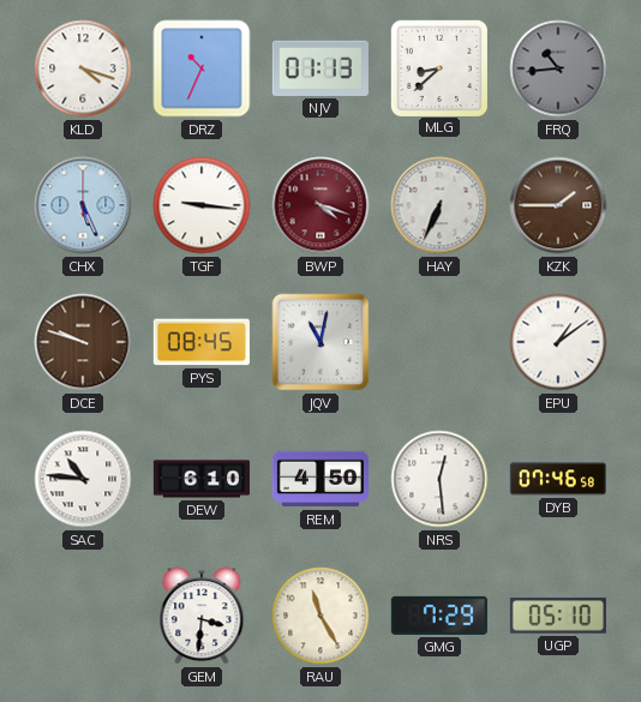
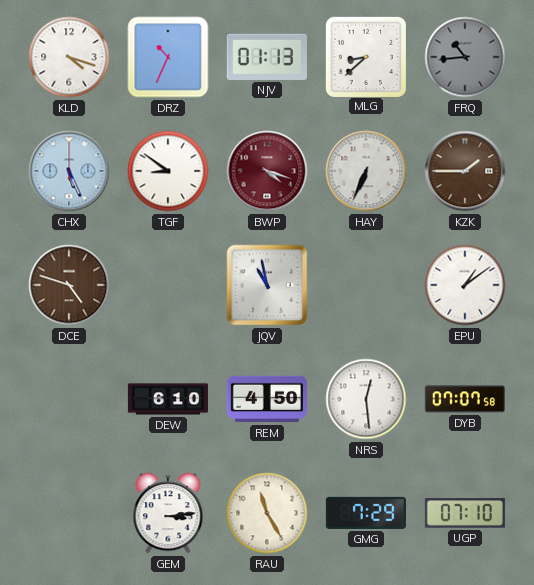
TGF: 9:16 -> 8:51 (168, 171)
DCE: 9:48 -> 4:48 (69, 285)
PYS: 08:45 -> none (202, 342)
JQV: 11:02 -> 10:58 (267, 285)
SAC: 10:46 -> none (83, 479)
DYB: 07:46 -> 07:07 (465, 399)
GEM: 3:31 -> 3:14 (168, 513)
UGP: 05:10 -> 07:10 (465, 513)
